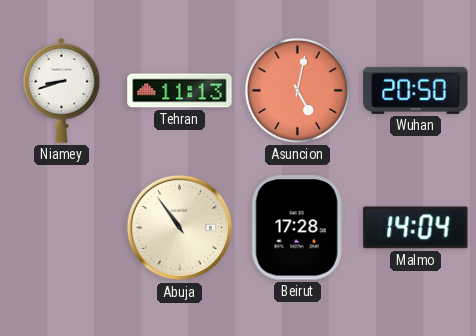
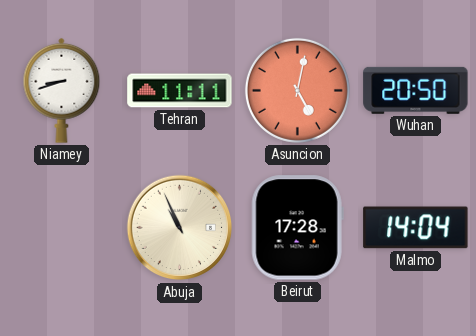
Tehran: 11:13 -> 11:11 (180, 91)
Abuja: 10:54 -> 10:56 (180, 228)
